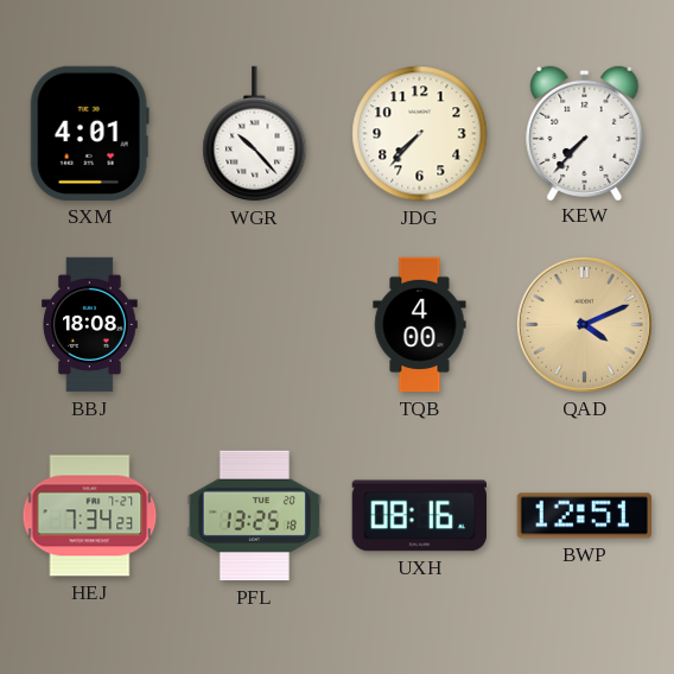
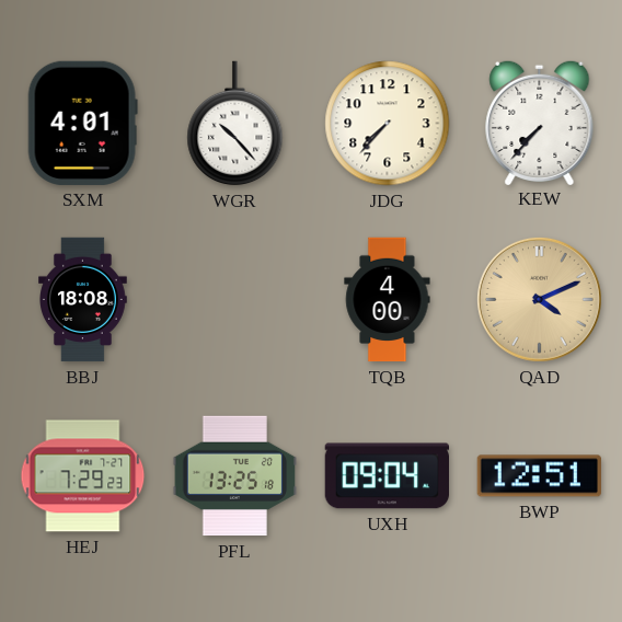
HEJ: 7:34 -> 7:29 (83, 476)
UXH: 08:16 -> 09:04 (387, 476)
